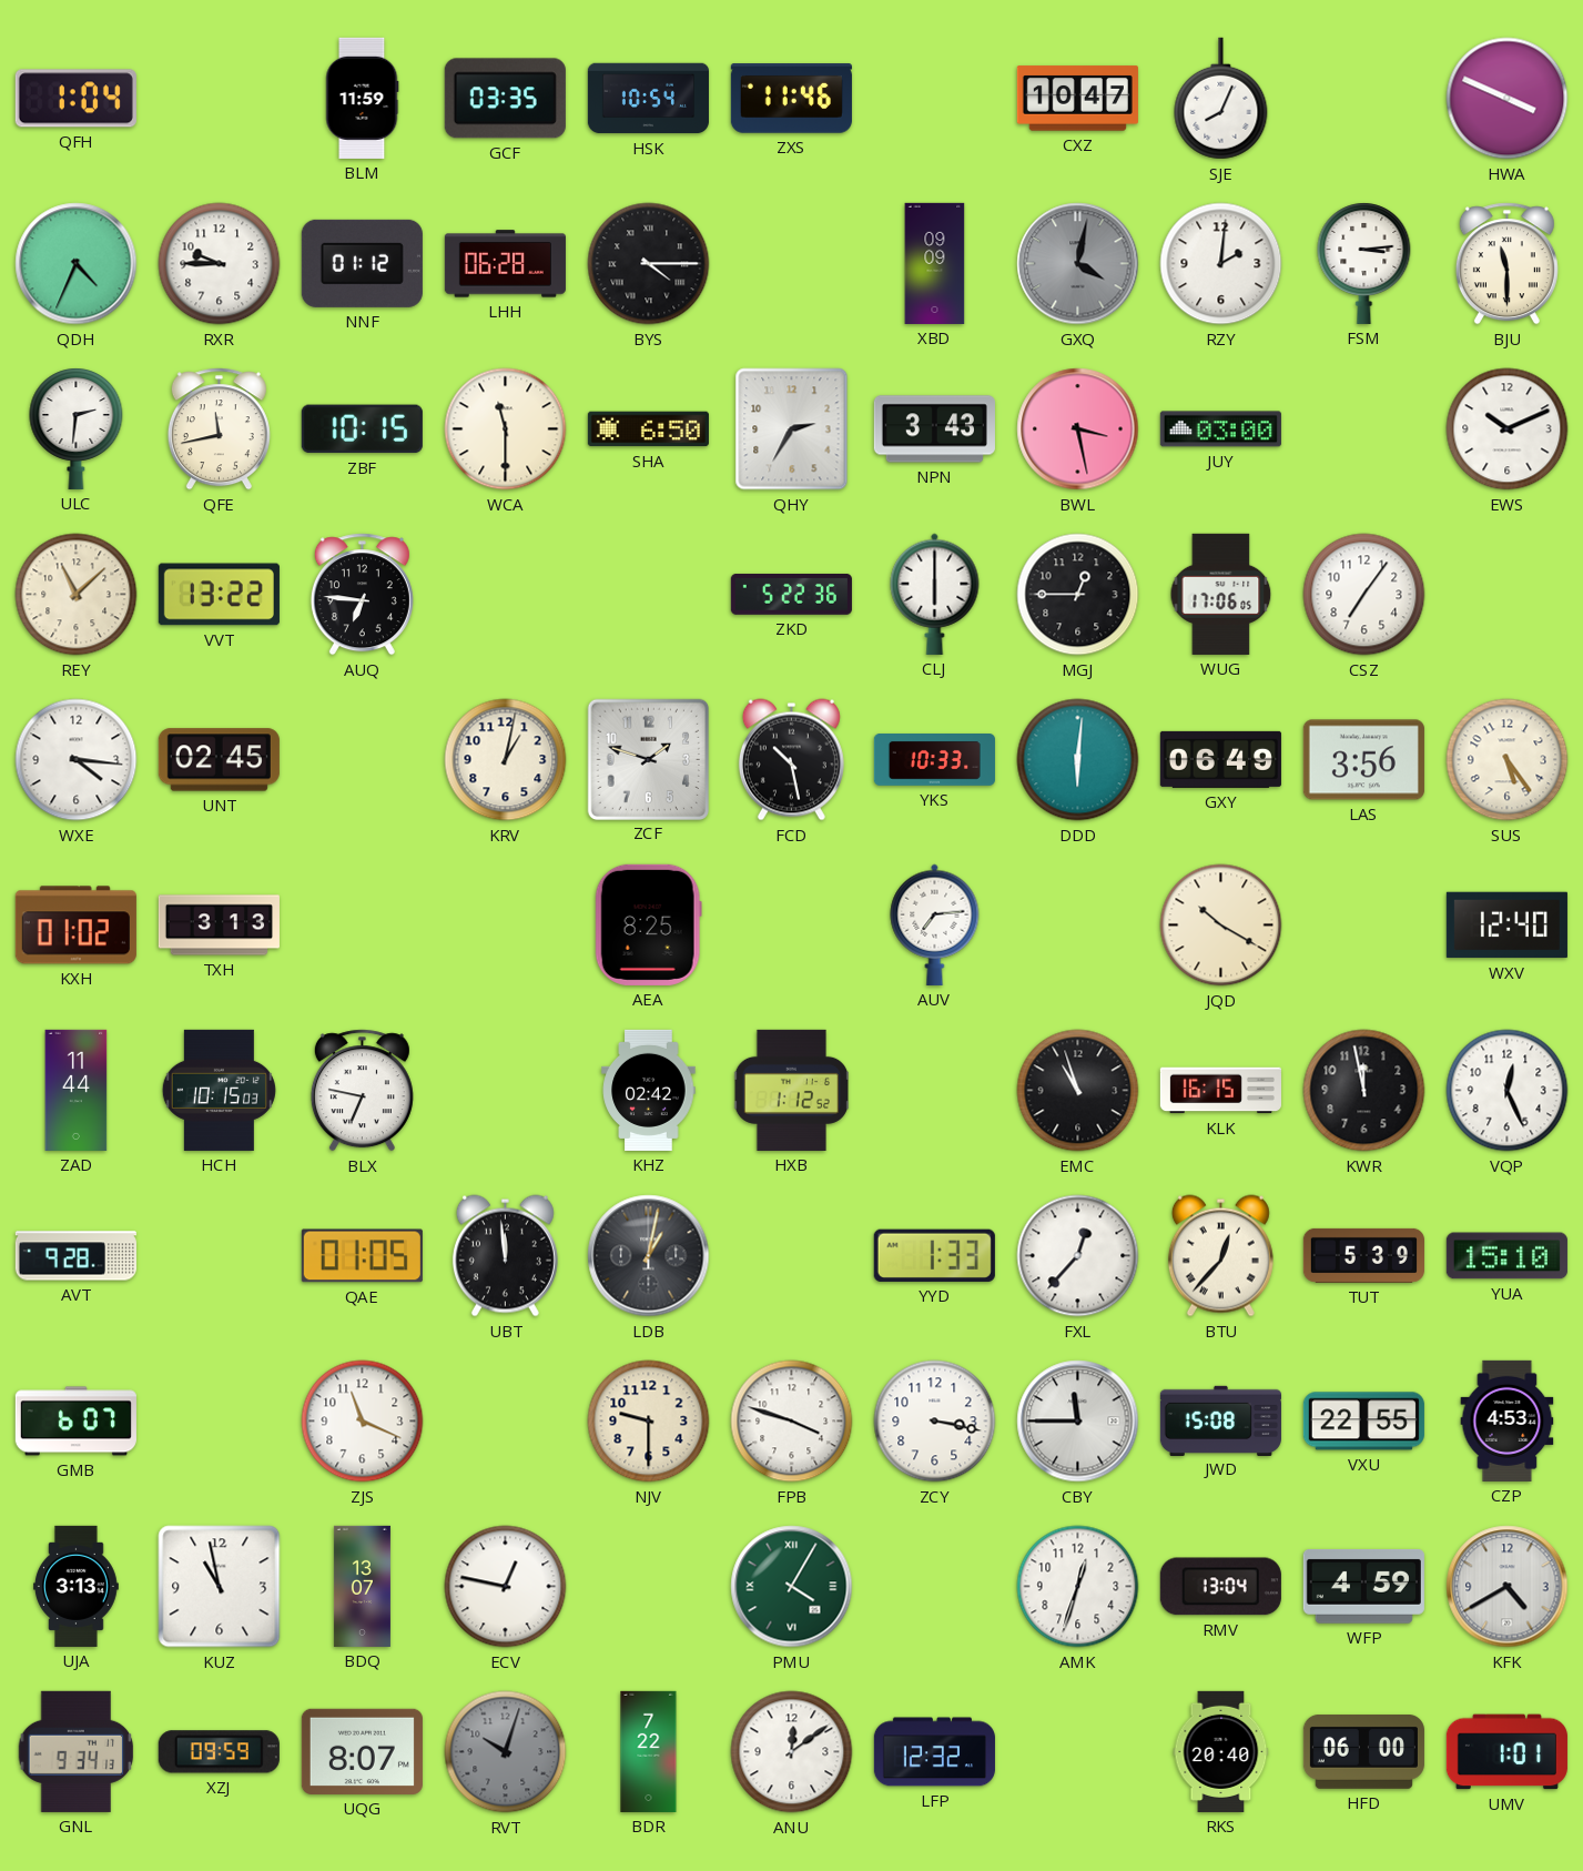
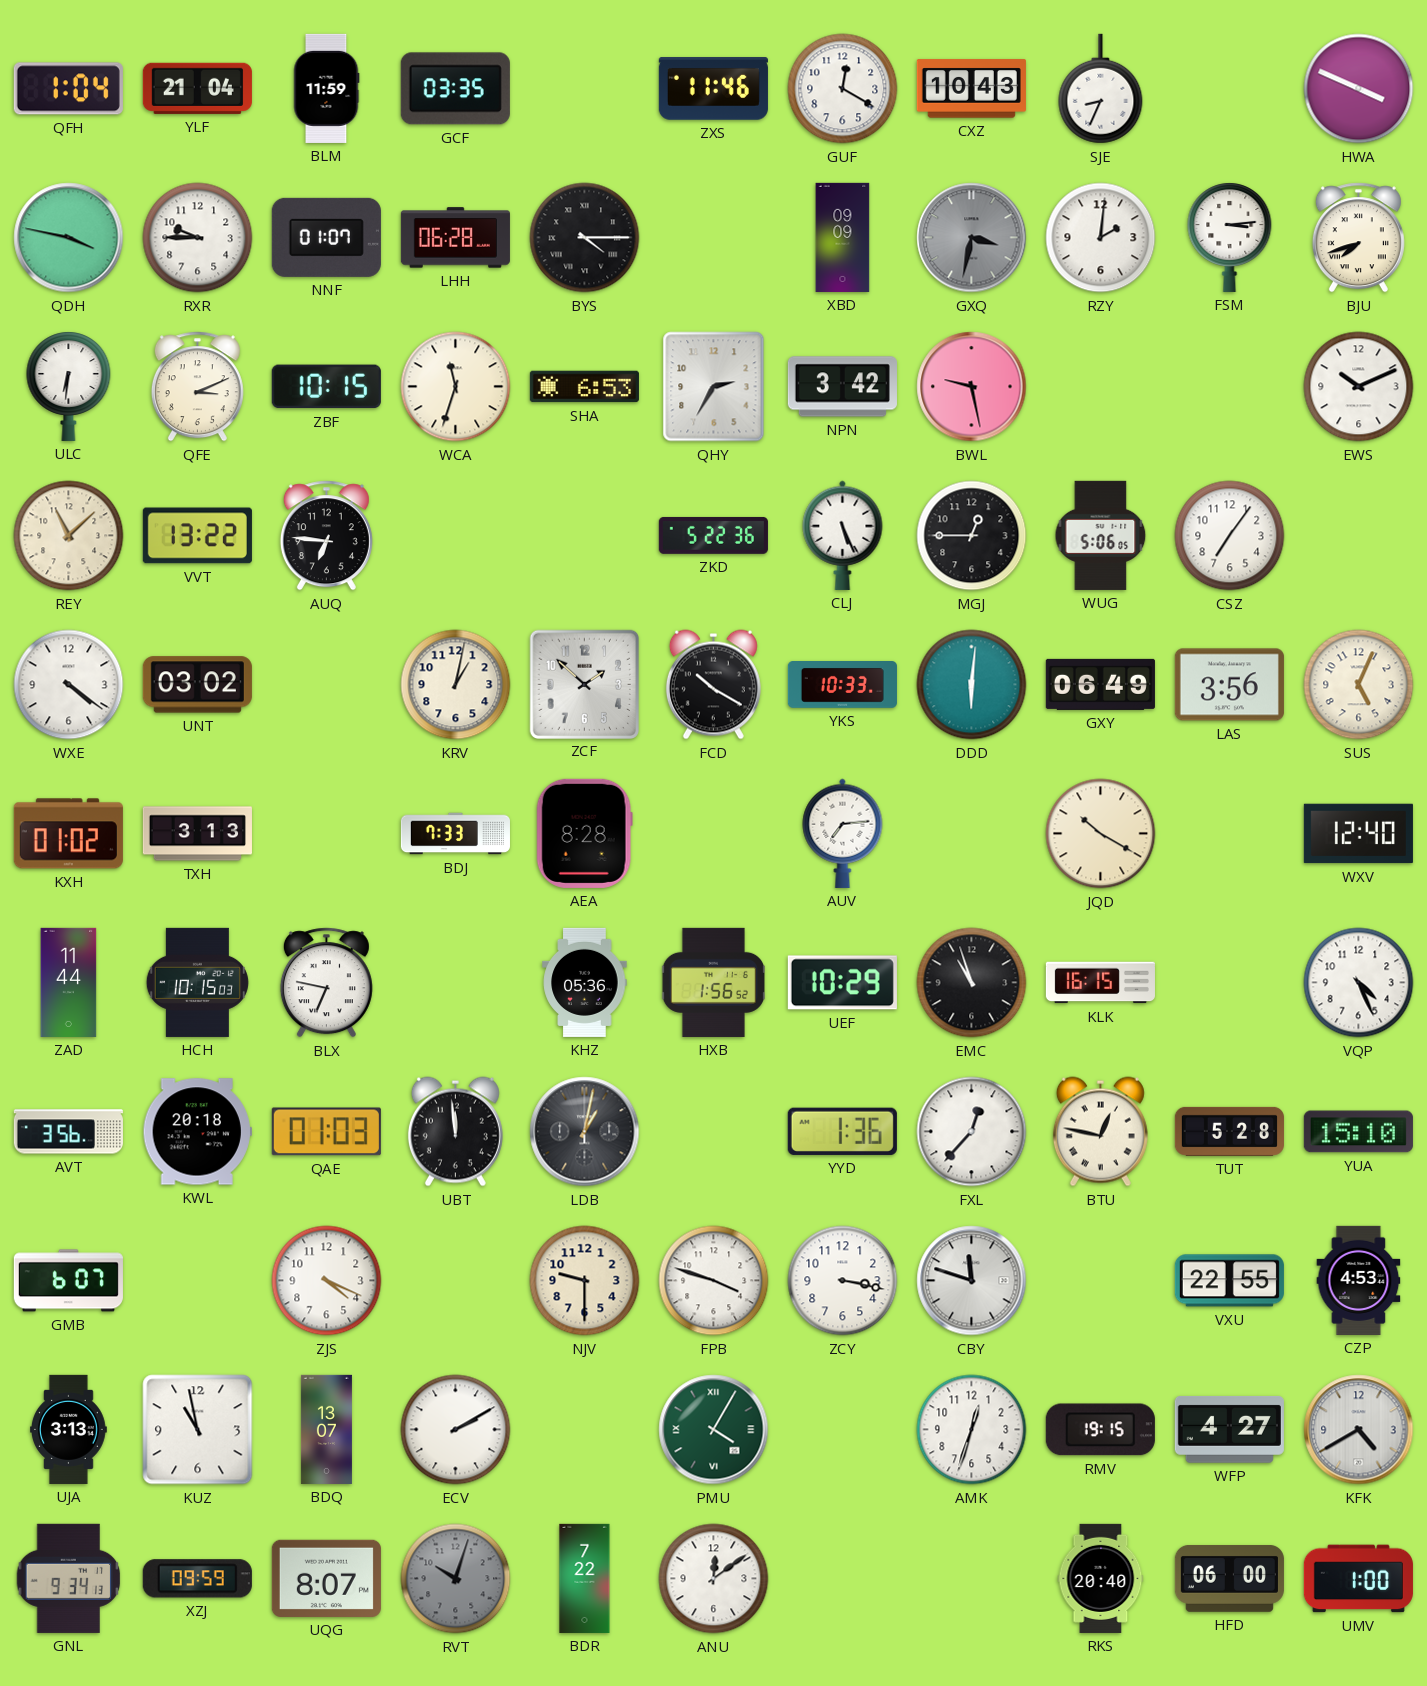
YLF: none -> 21:04 (197, 88)
HSK: 10:54 -> none (648, 99)
GUF: none -> 12:20 (843, 89)
CXZ: 10:47 -> 10:43 (971, 89)
SJE: 8:04 -> 8:34 (1101, 89)
QDH: 4:34 -> 3:47 (69, 238)
NNF: 01:12 -> 01:07 (326, 237)
GXQ: 4:02 -> 3:32 (972, 238)
BJU: 11:30 -> 7:42 (1358, 238)
ULC: 2:31 -> 6:31 (69, 386)
QFE: 11:43 -> 3:11 (197, 387)
WCA: 11:30 -> 11:33 (456, 387)
SHA: 6:50 -> 6:53 (584, 387)
NPN: 3:43 -> 3:42 (842, 387)
BWL: 3:28 -> 9:28 (972, 387)
JUY: 03:00 -> none (1220, 429)
CLJ: 6:00 -> 5:26 (843, 535)
WUG: 17:06 -> 5:06 (1101, 535)
WXE: 4:16 -> 4:21 (69, 685)
UNT: 02:45 -> 03:02 (197, 685)
ZCF: 1:48 -> 1:52 (584, 684)
FCD: 10:28 -> 10:20 (713, 685)
SUS: 5:24 -> 5:04 (1359, 685)
BDJ: none -> 7:33 (455, 834)
AEA: 8:25 -> 8:28 (584, 833)
KHZ: 02:42 -> 05:36 (585, 982)
HXB: 1:12 -> 1:56 (713, 982)
UEF: none -> 10:29 (842, 983)
KWR: 11:58 -> none (1364, 1091)
VQP: 12:26 -> 4:26 (1359, 983)
AVT: 9:28 -> 3:56 (68, 1132)
KWL: none -> 20:18 (197, 1132)
QAE: 01:05 -> 01:03 (326, 1132)
YYD: 1:33 -> 1:36 (842, 1131)
BTU: 12:37 -> 12:47 (1100, 1132)
TUT: 5:39 -> 5:28 (1229, 1131)
ZJS: 11:19 -> 4:19 (327, 1281)
CBY: 11:45 -> 11:48 (972, 1281)
JWD: 15:08 -> none (1220, 1420)
ECV: 12:47 -> 2:10 (456, 1430)
RMV: 13:04 -> 19:15 (1100, 1430)
WFP: 4:59 -> 4:27 (1229, 1429)
LFP: 12:32 -> none (934, 1752)
UMV: 1:01 -> 1:00 (1358, 1579)
